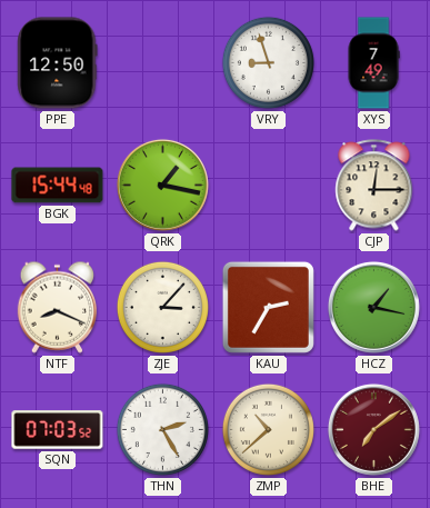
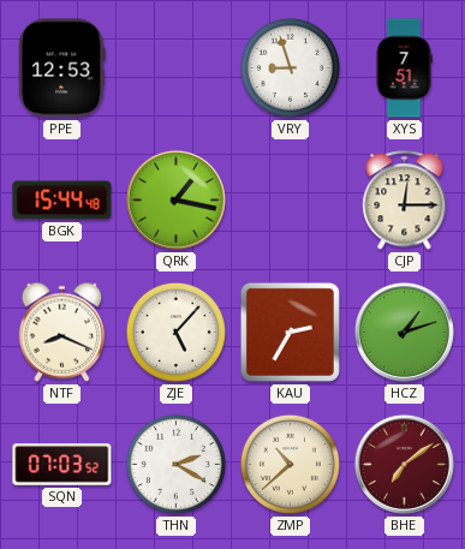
PPE: 12:50 -> 12:53 (62, 68)
XYS: 7:49 -> 7:51 (404, 68)
ZJE: 3:07 -> 5:07 (175, 332)
HCZ: 1:17 -> 1:12 (404, 332)
THN: 2:25 -> 2:20 (175, 464)
